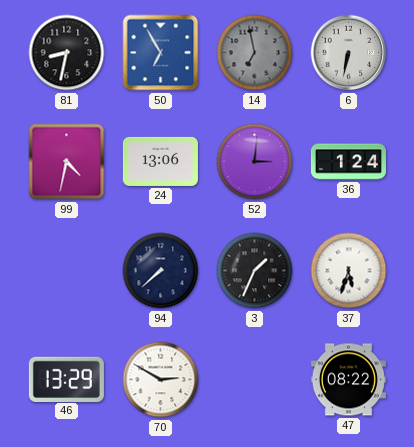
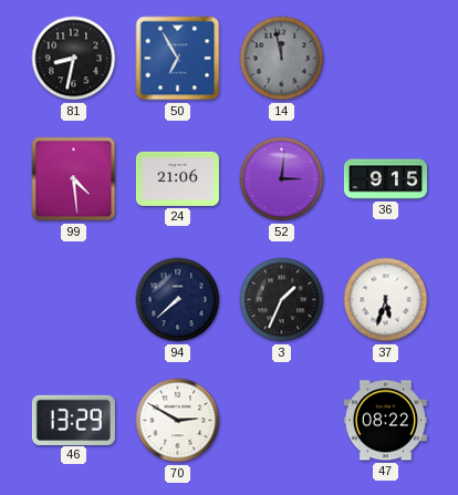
14: 6:58 -> 11:58 (282, 59)
6: 6:32 -> none (349, 53)
99: 4:32 -> 4:29 (74, 179)
24: 13:06 -> 21:06 (177, 178)
36: 1:24 -> 9:15 (385, 179)
